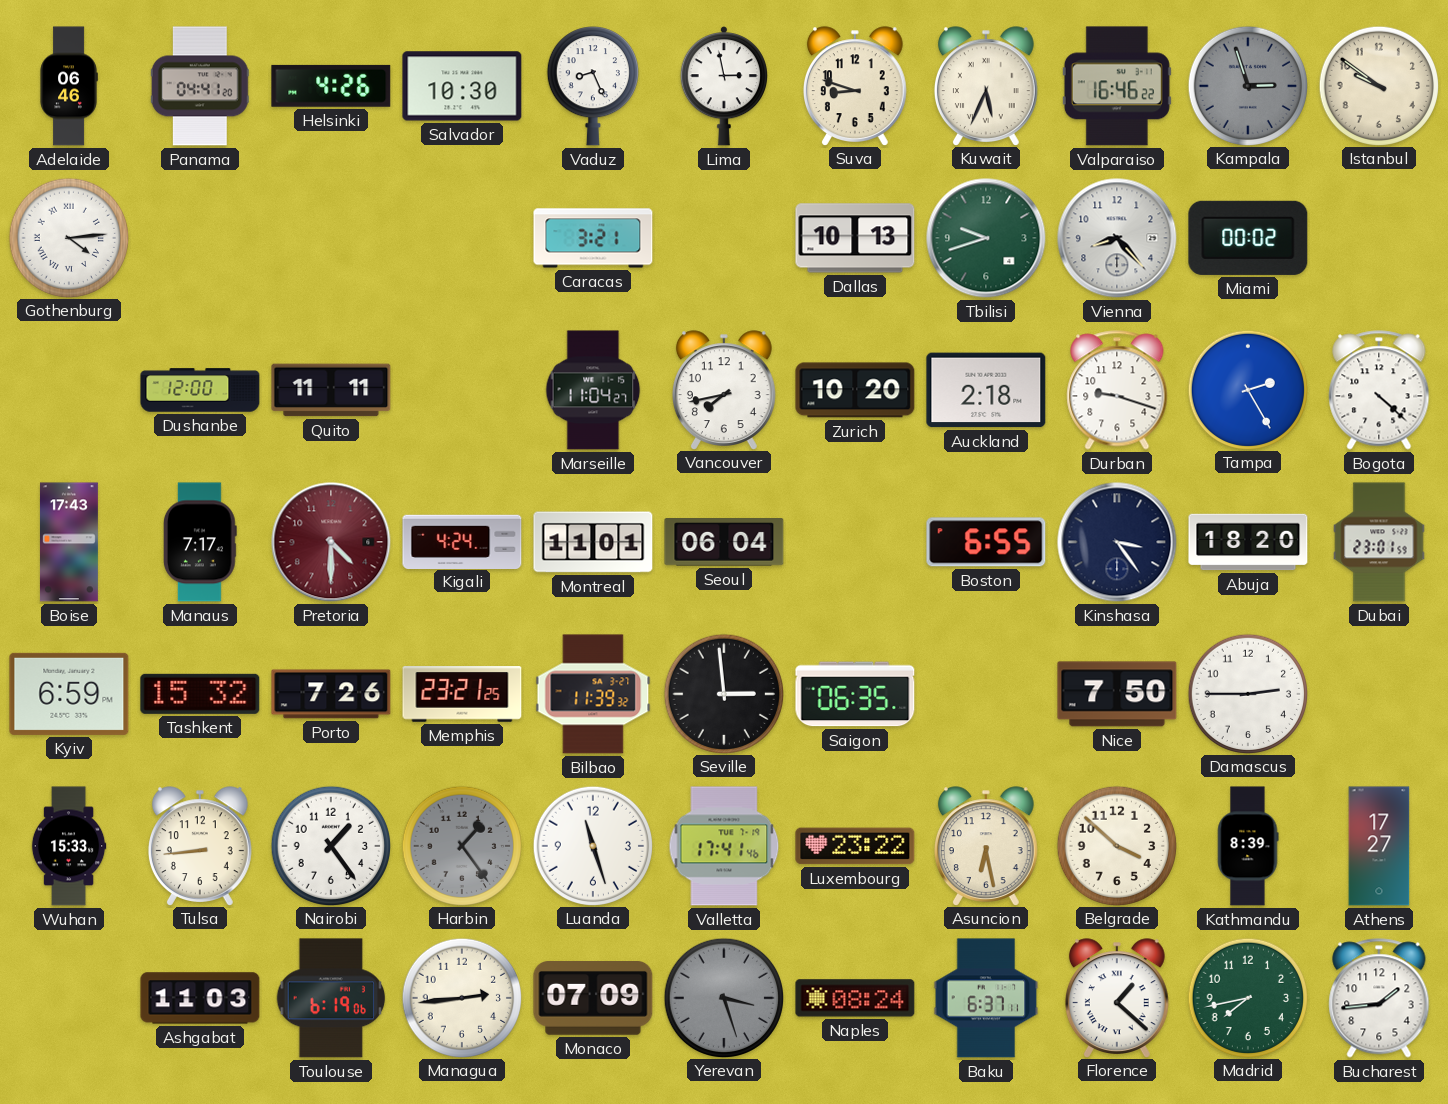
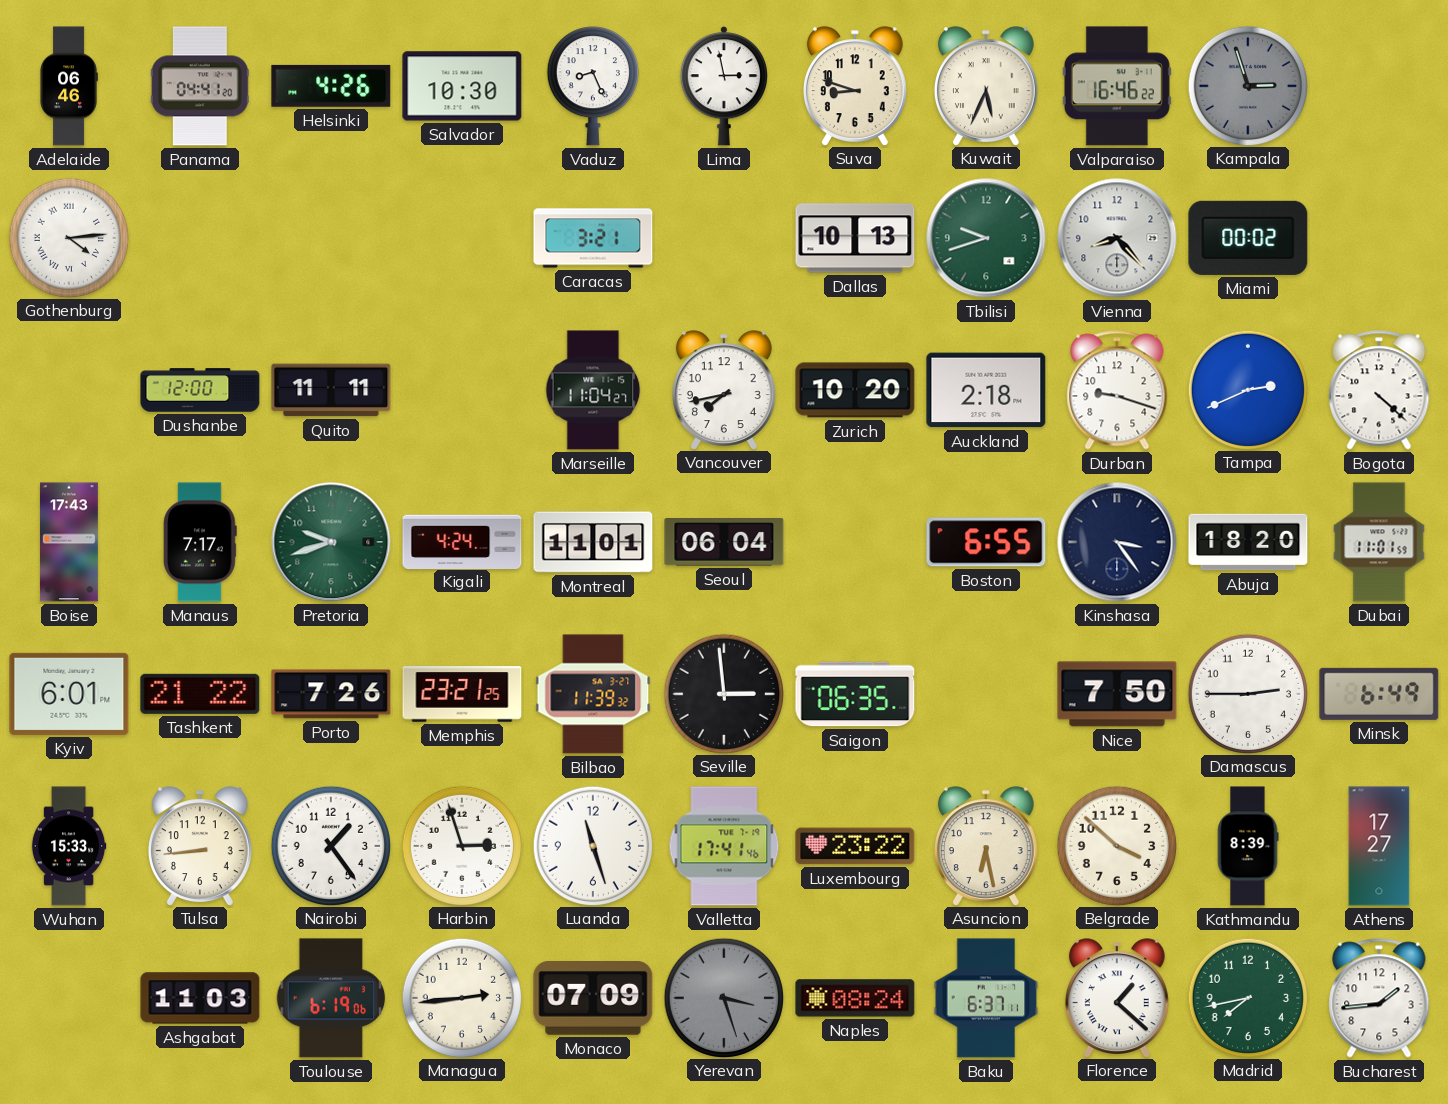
Istanbul: 9:51 -> none (1378, 85)
Tampa: 2:25 -> 2:41 (1247, 389)
Pretoria: 4:30 -> 9:42 (331, 542)
Pretoria dial: burgundy -> green (331, 542)
Dubai: 23:01 -> 11:01 (1379, 542)
Kyiv: 6:59 -> 6:01 (69, 694)
Tashkent: 15:32 -> 21:22 (200, 694)
Minsk: none -> 6:49 (1379, 694)
Harbin: 1:24 -> 2:57 (461, 845)
Harbin dial: grey -> white (461, 845)
